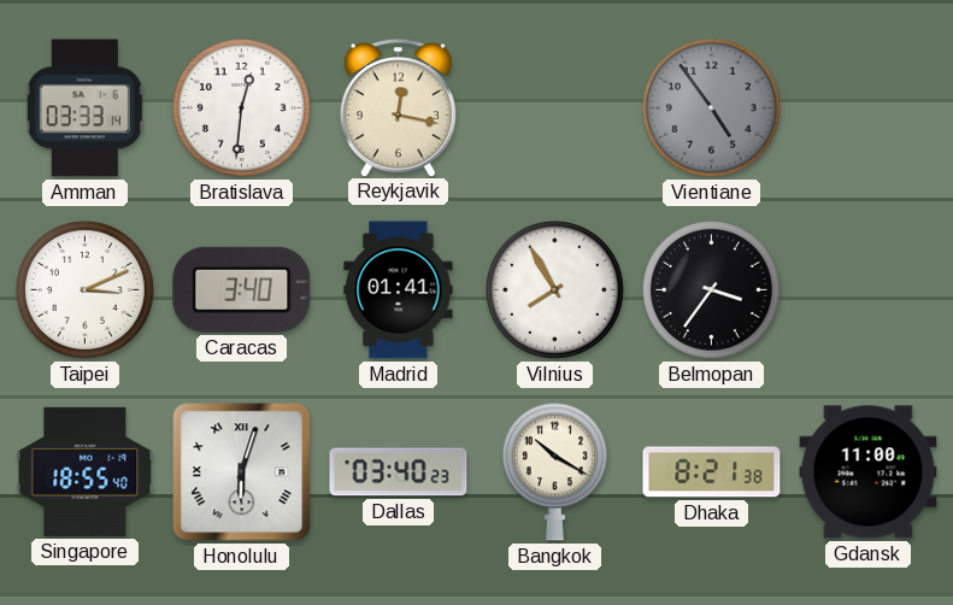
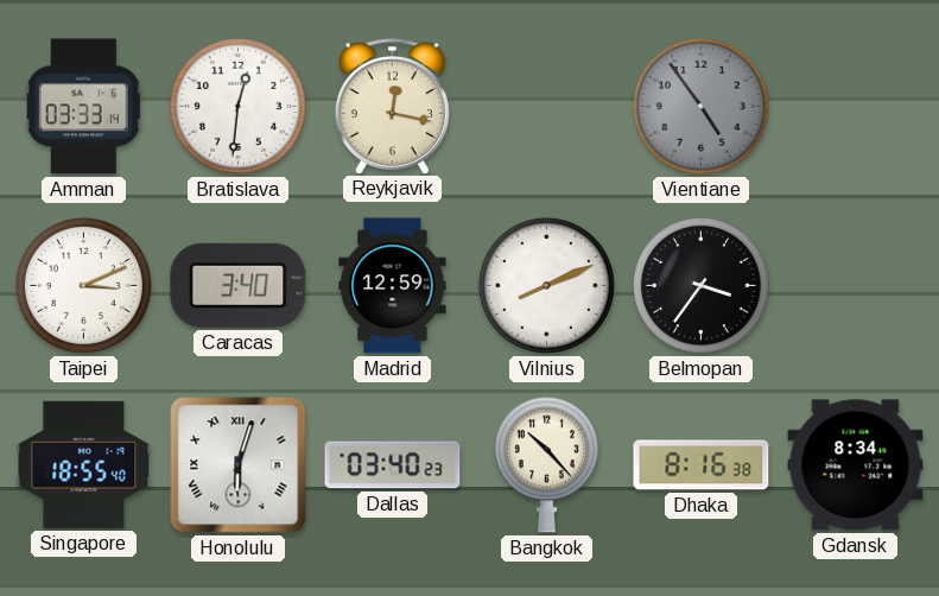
Madrid: 01:41 -> 12:59 (393, 286)
Vilnius: 7:55 -> 8:11 (546, 285)
Bangkok: 10:20 -> 10:23 (546, 465)
Dhaka: 8:21 -> 8:16 (702, 465)
Gdansk: 11:00 -> 8:34 (856, 465)
